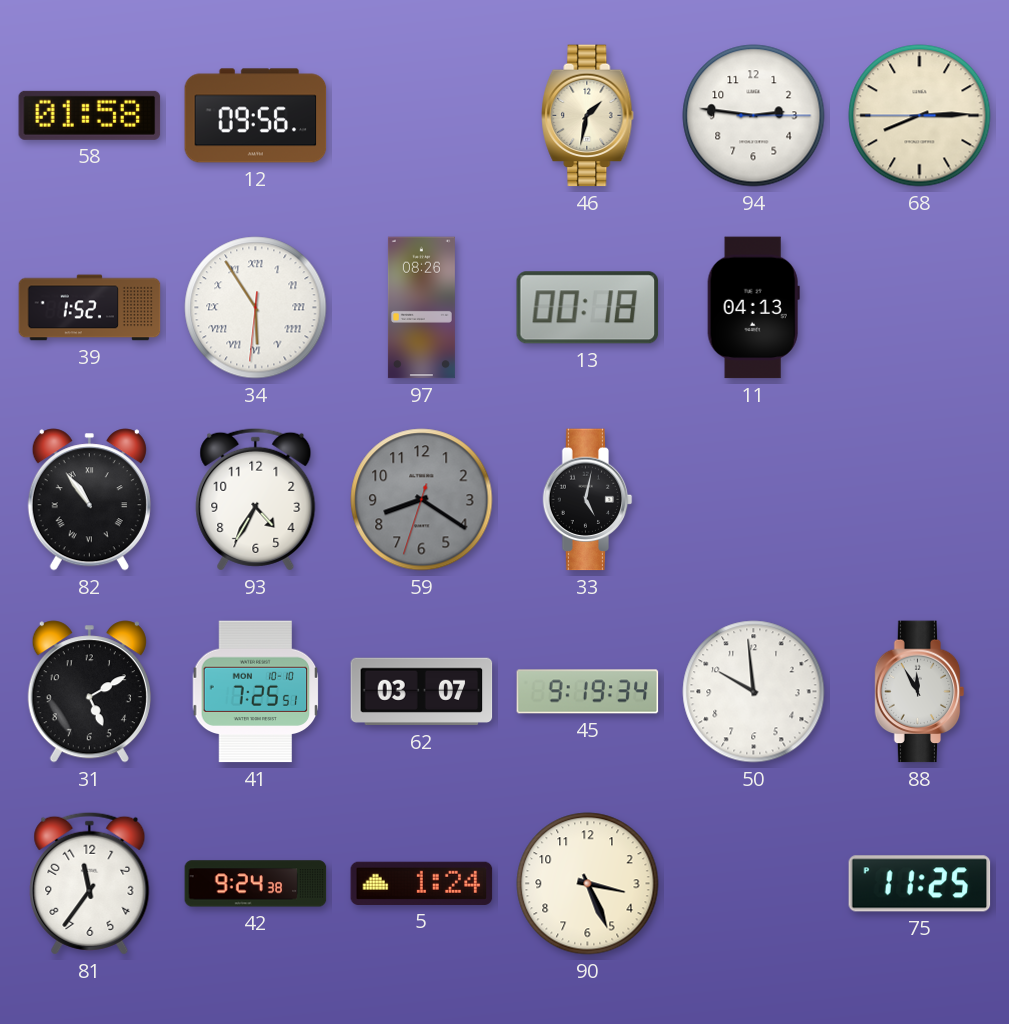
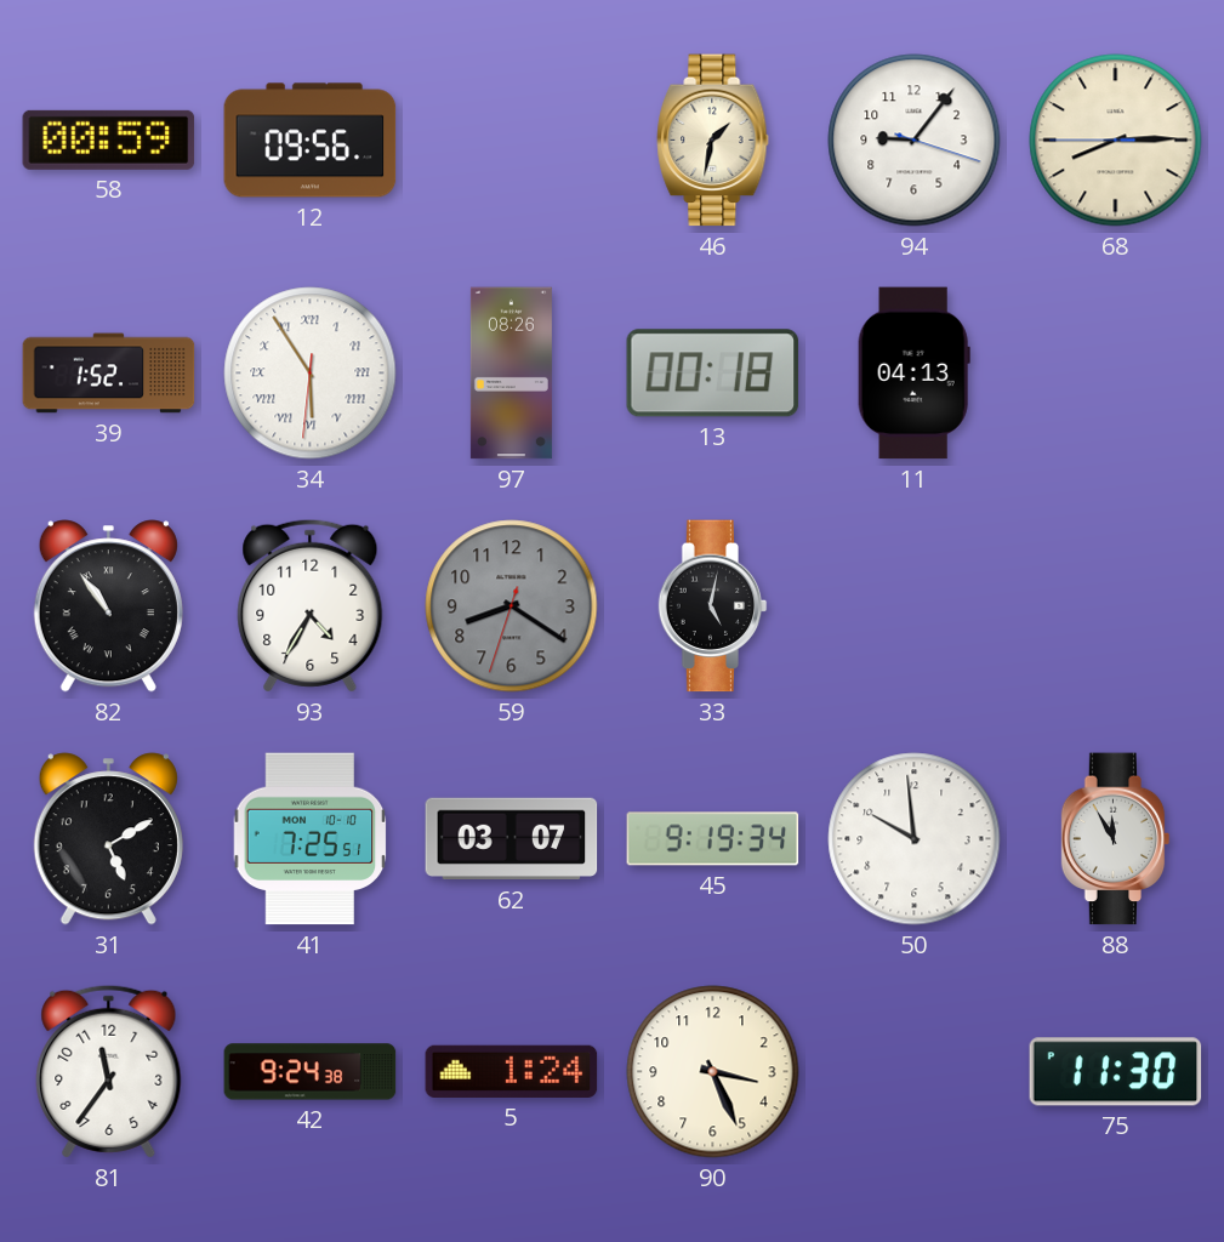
58: 01:58 -> 00:59 (109, 139)
94: 2:46 -> 9:06 (915, 141)
75: 11:25 -> 11:30 (1116, 1072)
